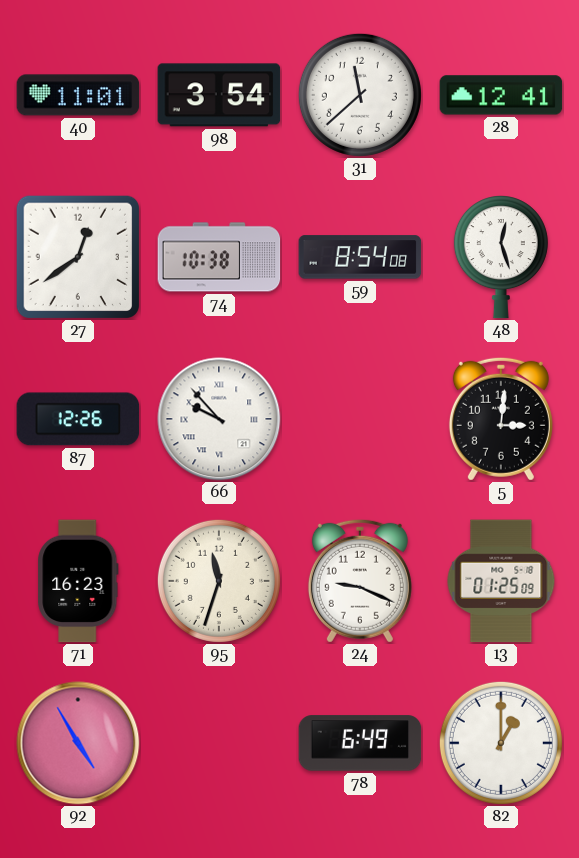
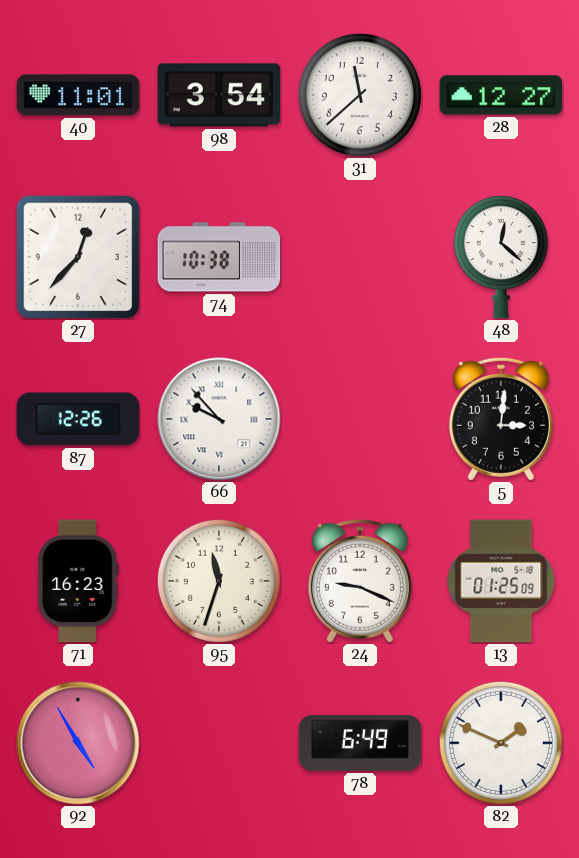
28: 12:41 -> 12:27 (501, 95)
27: 12:39 -> 12:37 (77, 256)
59: 8:54 -> none (360, 257)
48: 12:27 -> 12:22 (501, 257)
82: 1:00 -> 1:49 (501, 743)
